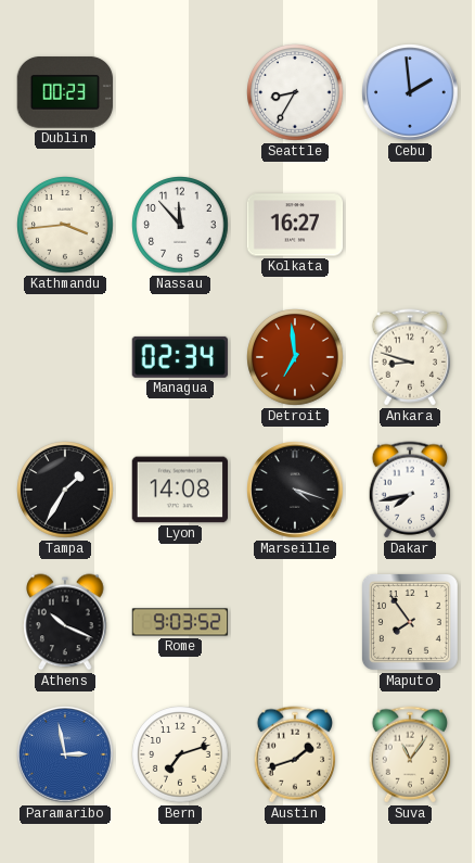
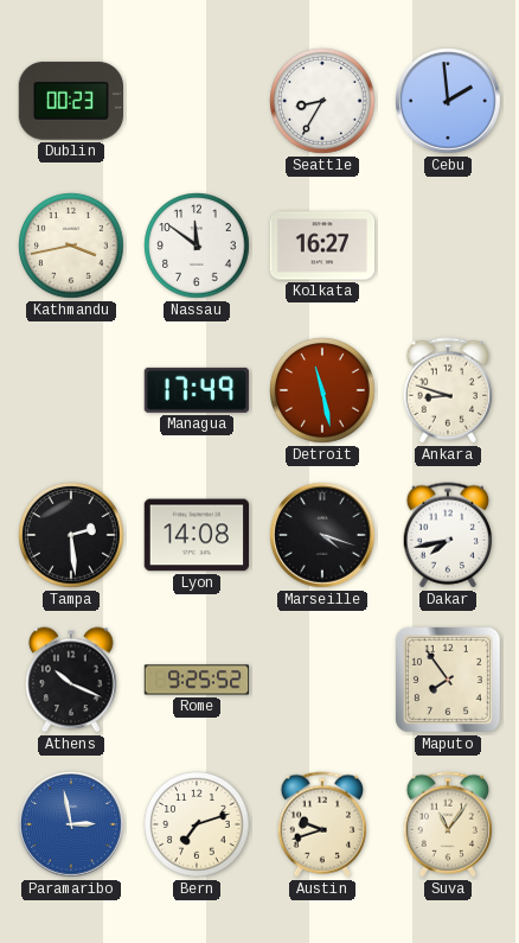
Kathmandu: 3:44 -> 3:43 (71, 246)
Nassau: 11:53 -> 11:51 (197, 246)
Managua: 02:34 -> 17:49 (197, 390)
Detroit: 6:59 -> 11:28 (322, 390)
Tampa: 1:35 -> 2:29 (71, 535)
Rome: 9:03 -> 9:25 (197, 680)
Austin: 1:42 -> 9:42 (322, 824)
